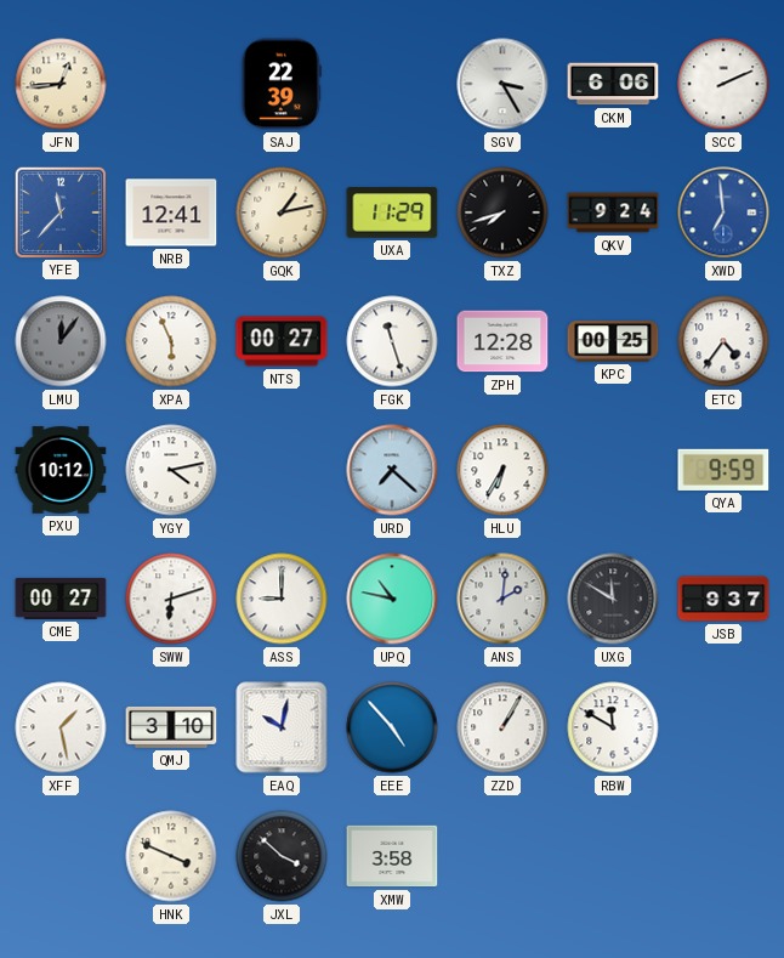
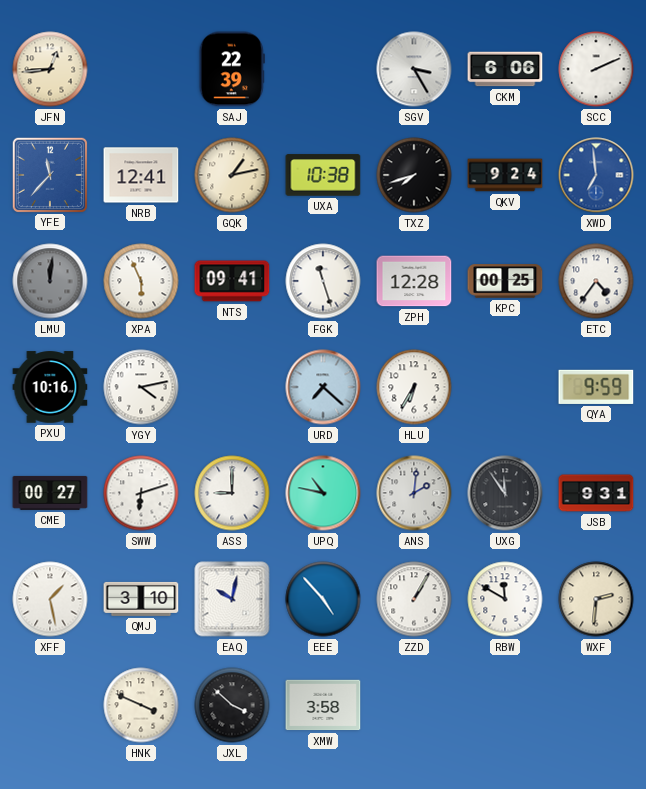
UXA: 11:29 -> 10:38 (323, 175)
LMU: 12:06 -> 12:01 (50, 281)
NTS: 00:27 -> 09:41 (232, 281)
PXU: 10:12 -> 10:16 (50, 387)
UXG: 11:50 -> 11:54 (505, 493)
JSB: 9:37 -> 9:31 (596, 493)
WXF: none -> 2:31 (596, 599)
